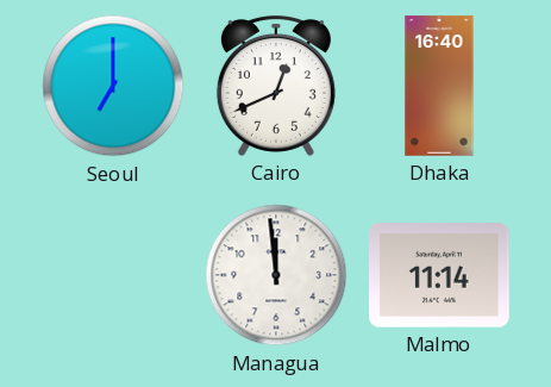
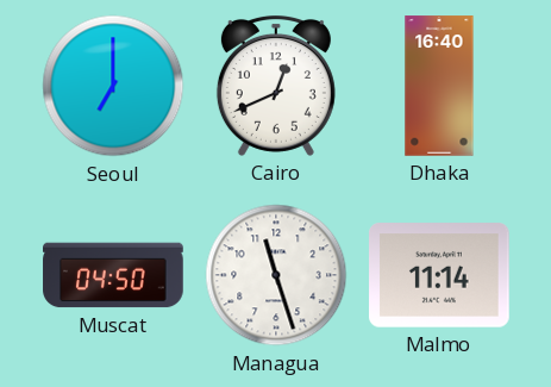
Muscat: none -> 04:50 (113, 275)
Managua: 11:59 -> 11:27 (276, 275)
